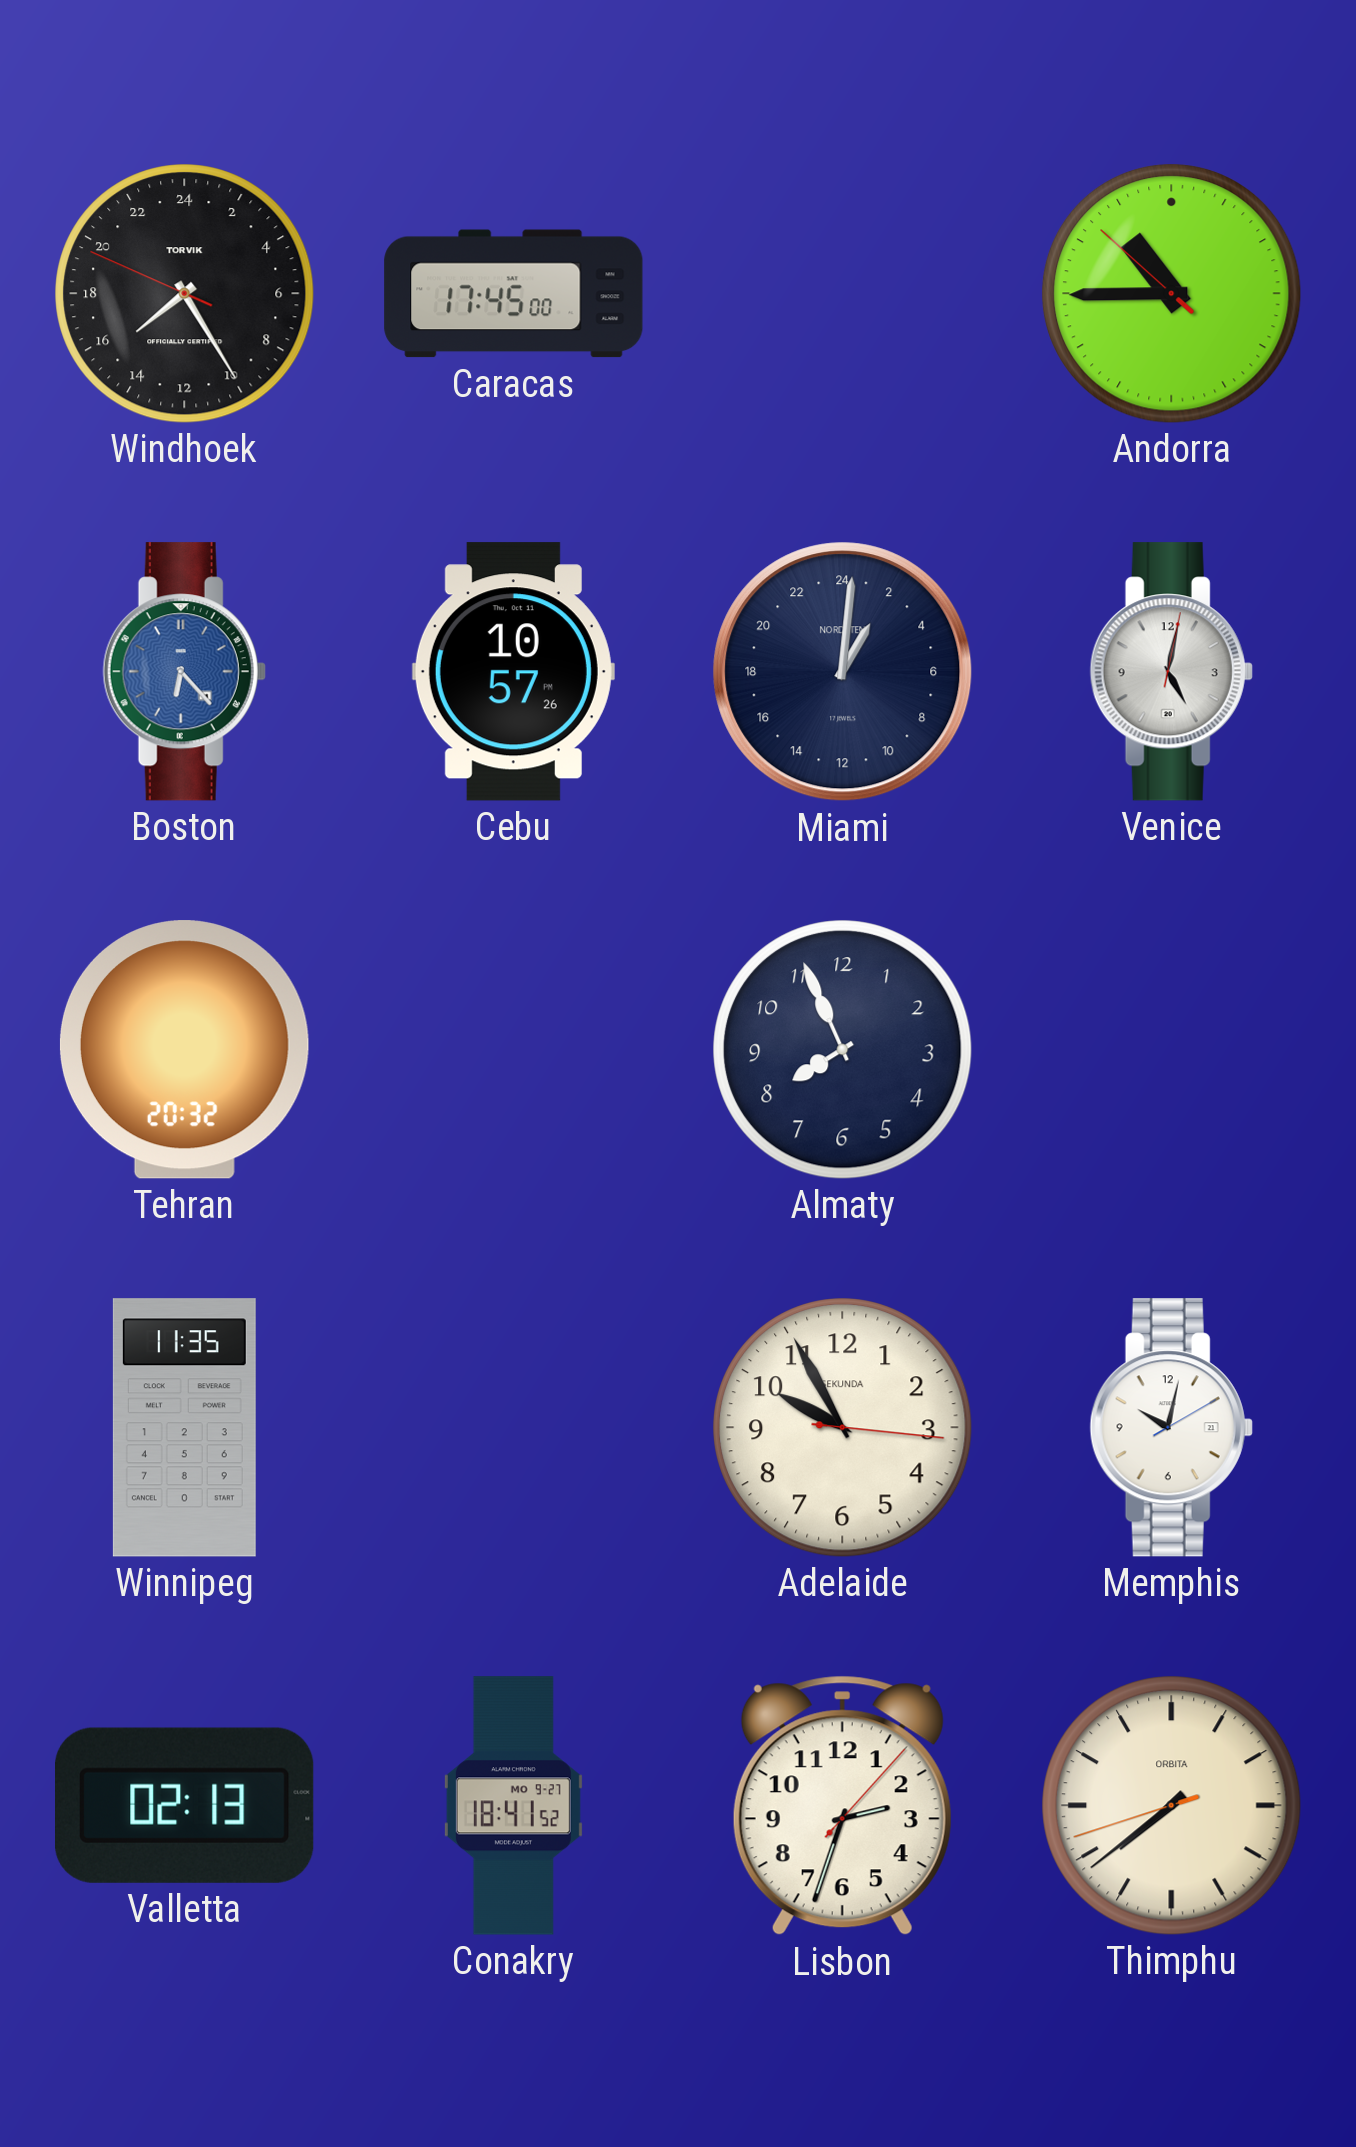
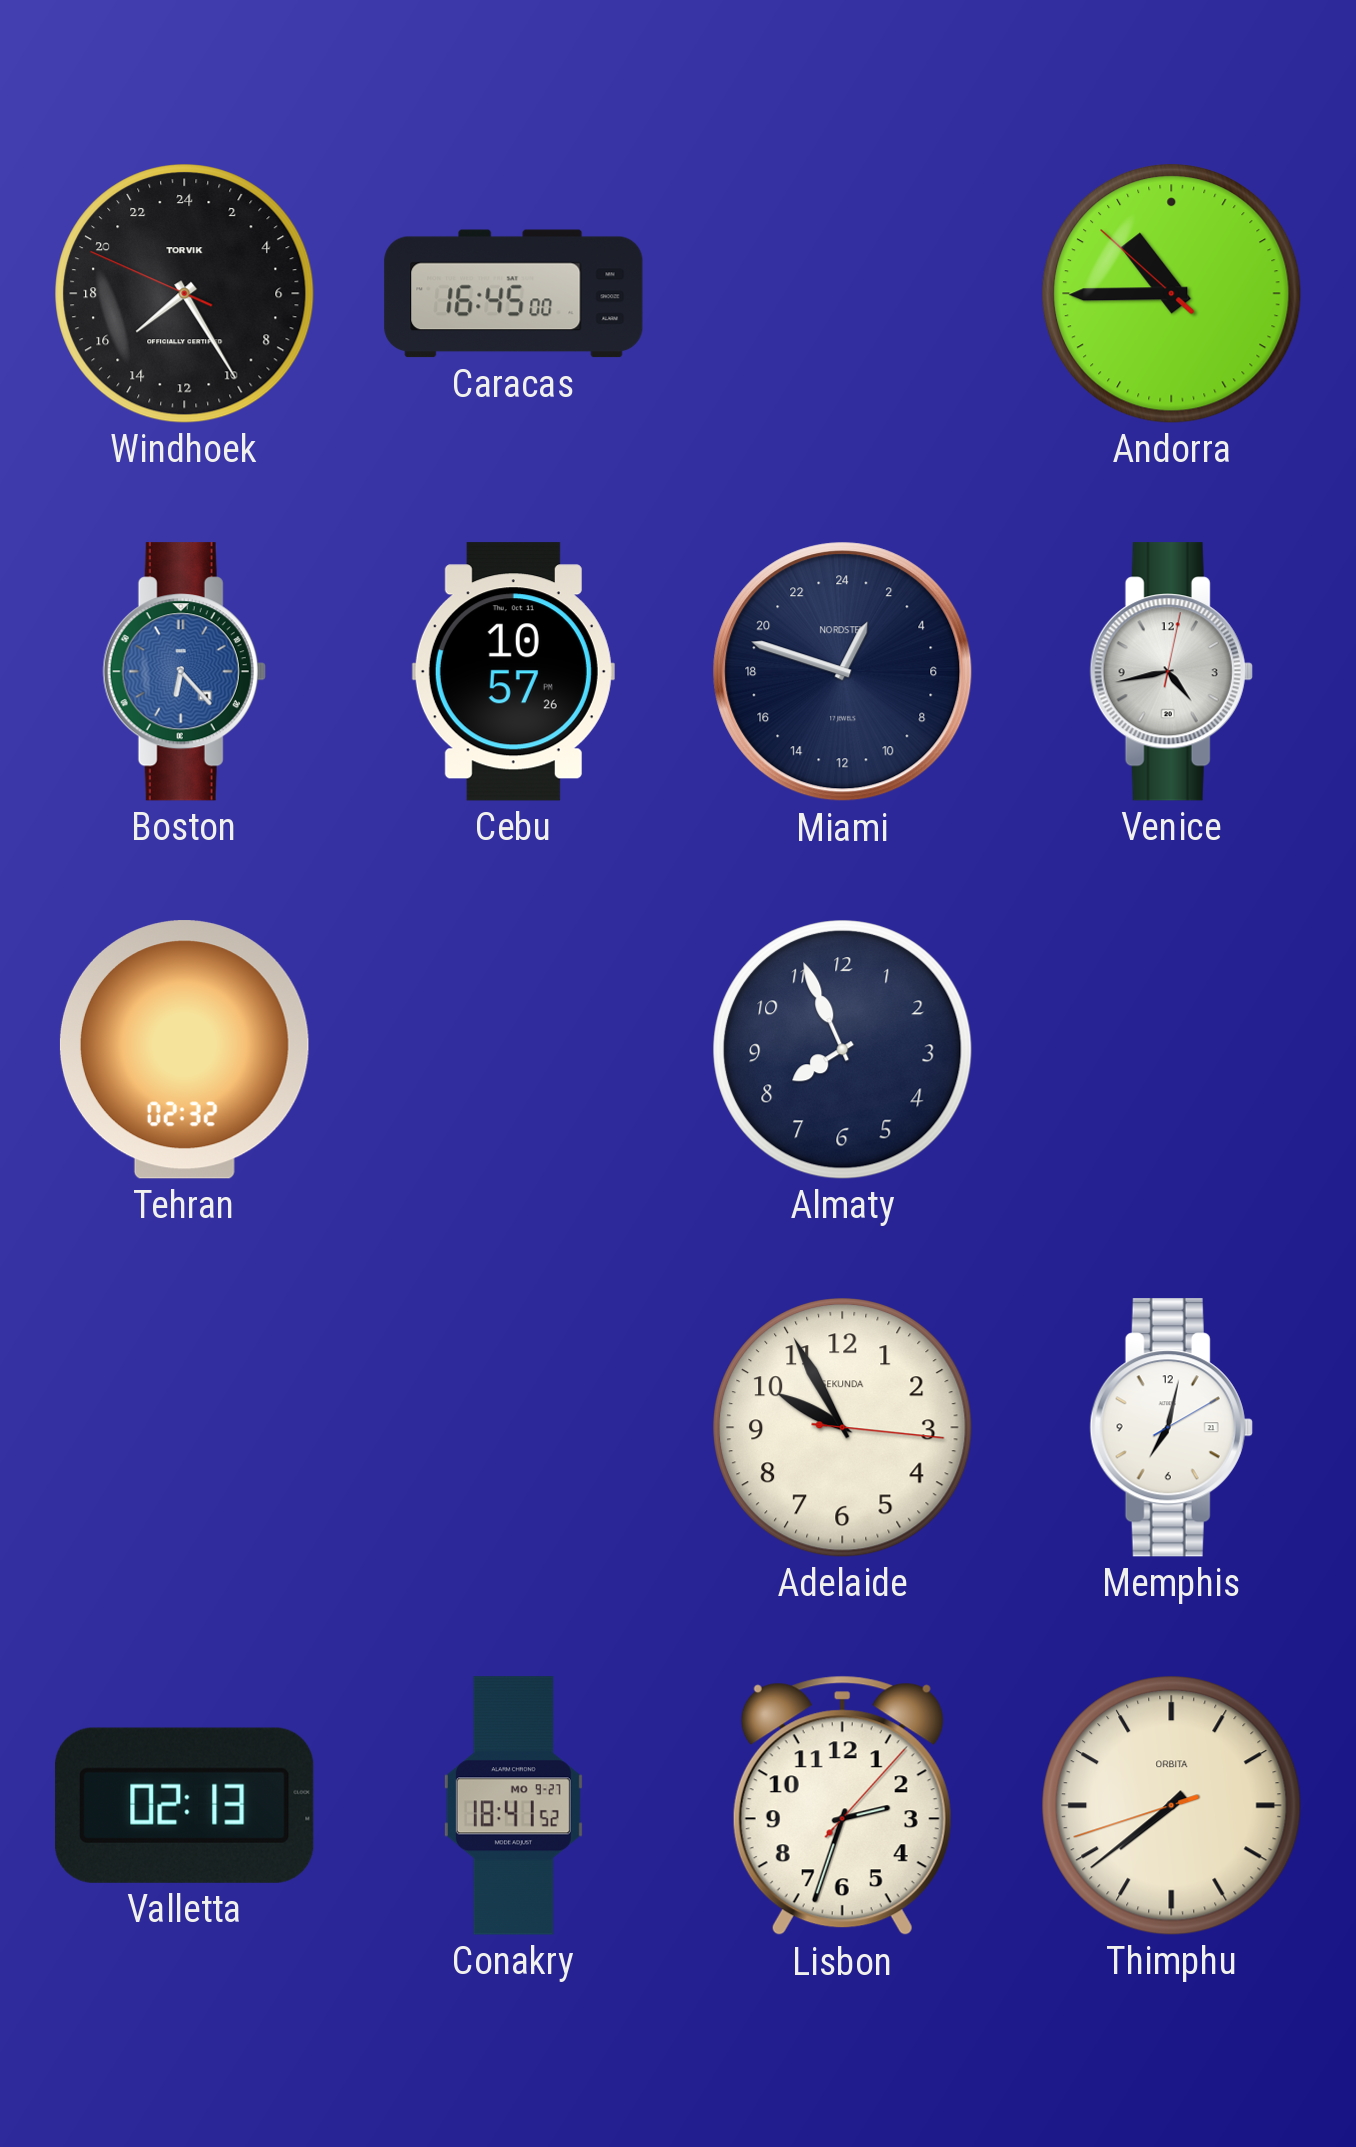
Caracas: 17:45 -> 16:45 (514, 294)
Miami: 2:01 -> 1:48 (843, 672)
Venice: 5:02 -> 4:43 (1171, 672)
Tehran: 20:32 -> 02:32 (184, 1050)
Winnipeg: 11:35 -> none (184, 1428)
Memphis: 10:02 -> 7:02 (1171, 1428)
